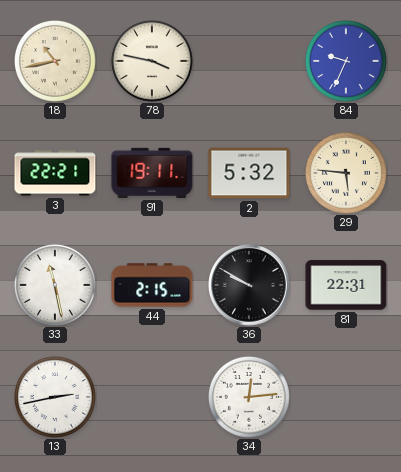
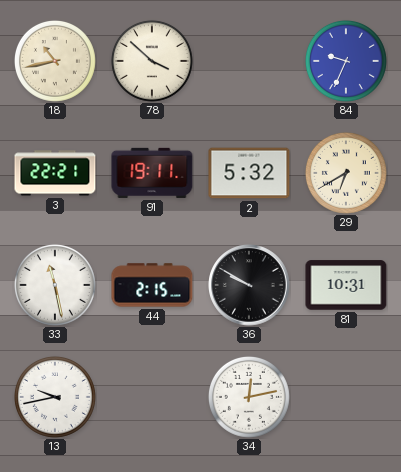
78: 3:47 -> 3:52 (152, 61)
29: 5:46 -> 6:40 (346, 173)
81: 22:31 -> 10:31 (346, 285)
13: 2:43 -> 9:43 (55, 397)
34: 12:14 -> 12:13 (249, 397)
